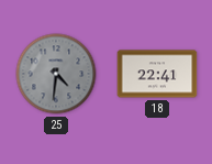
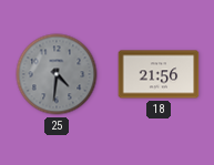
18: 22:41 -> 21:56 (159, 74)
